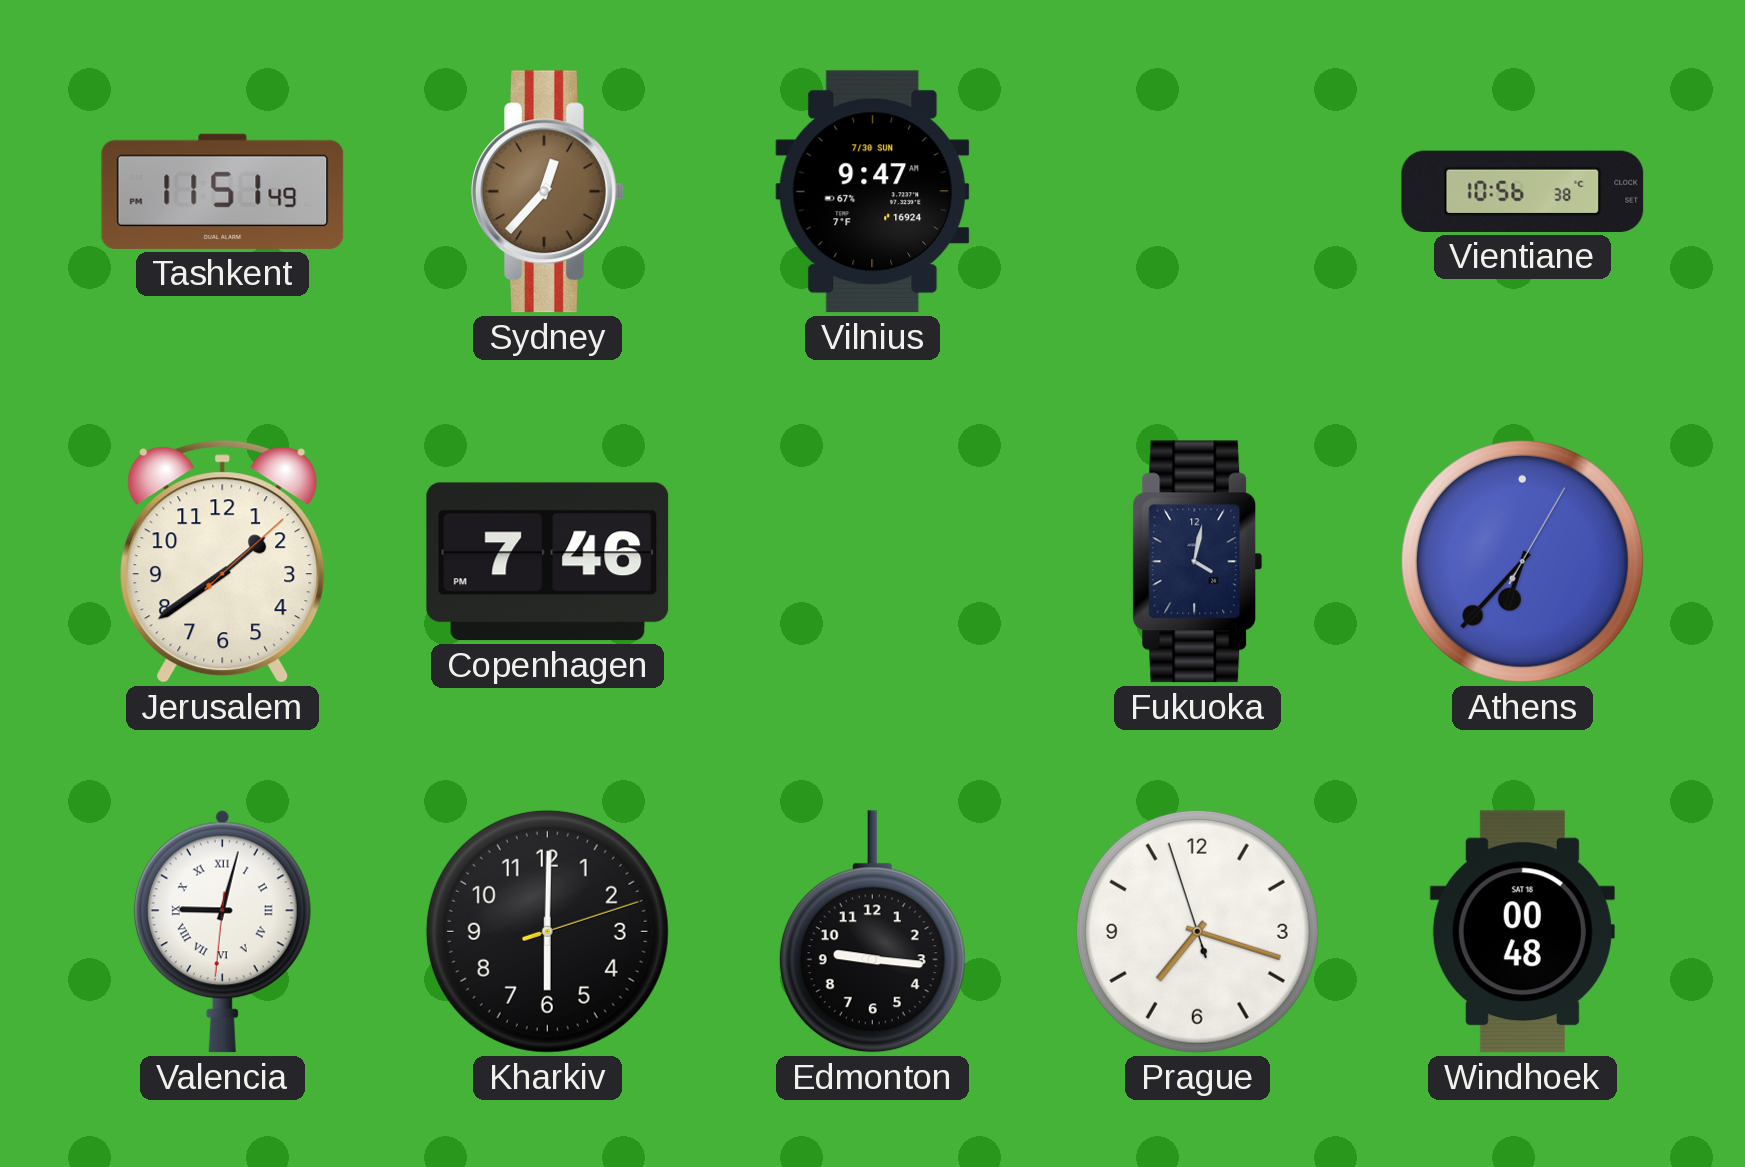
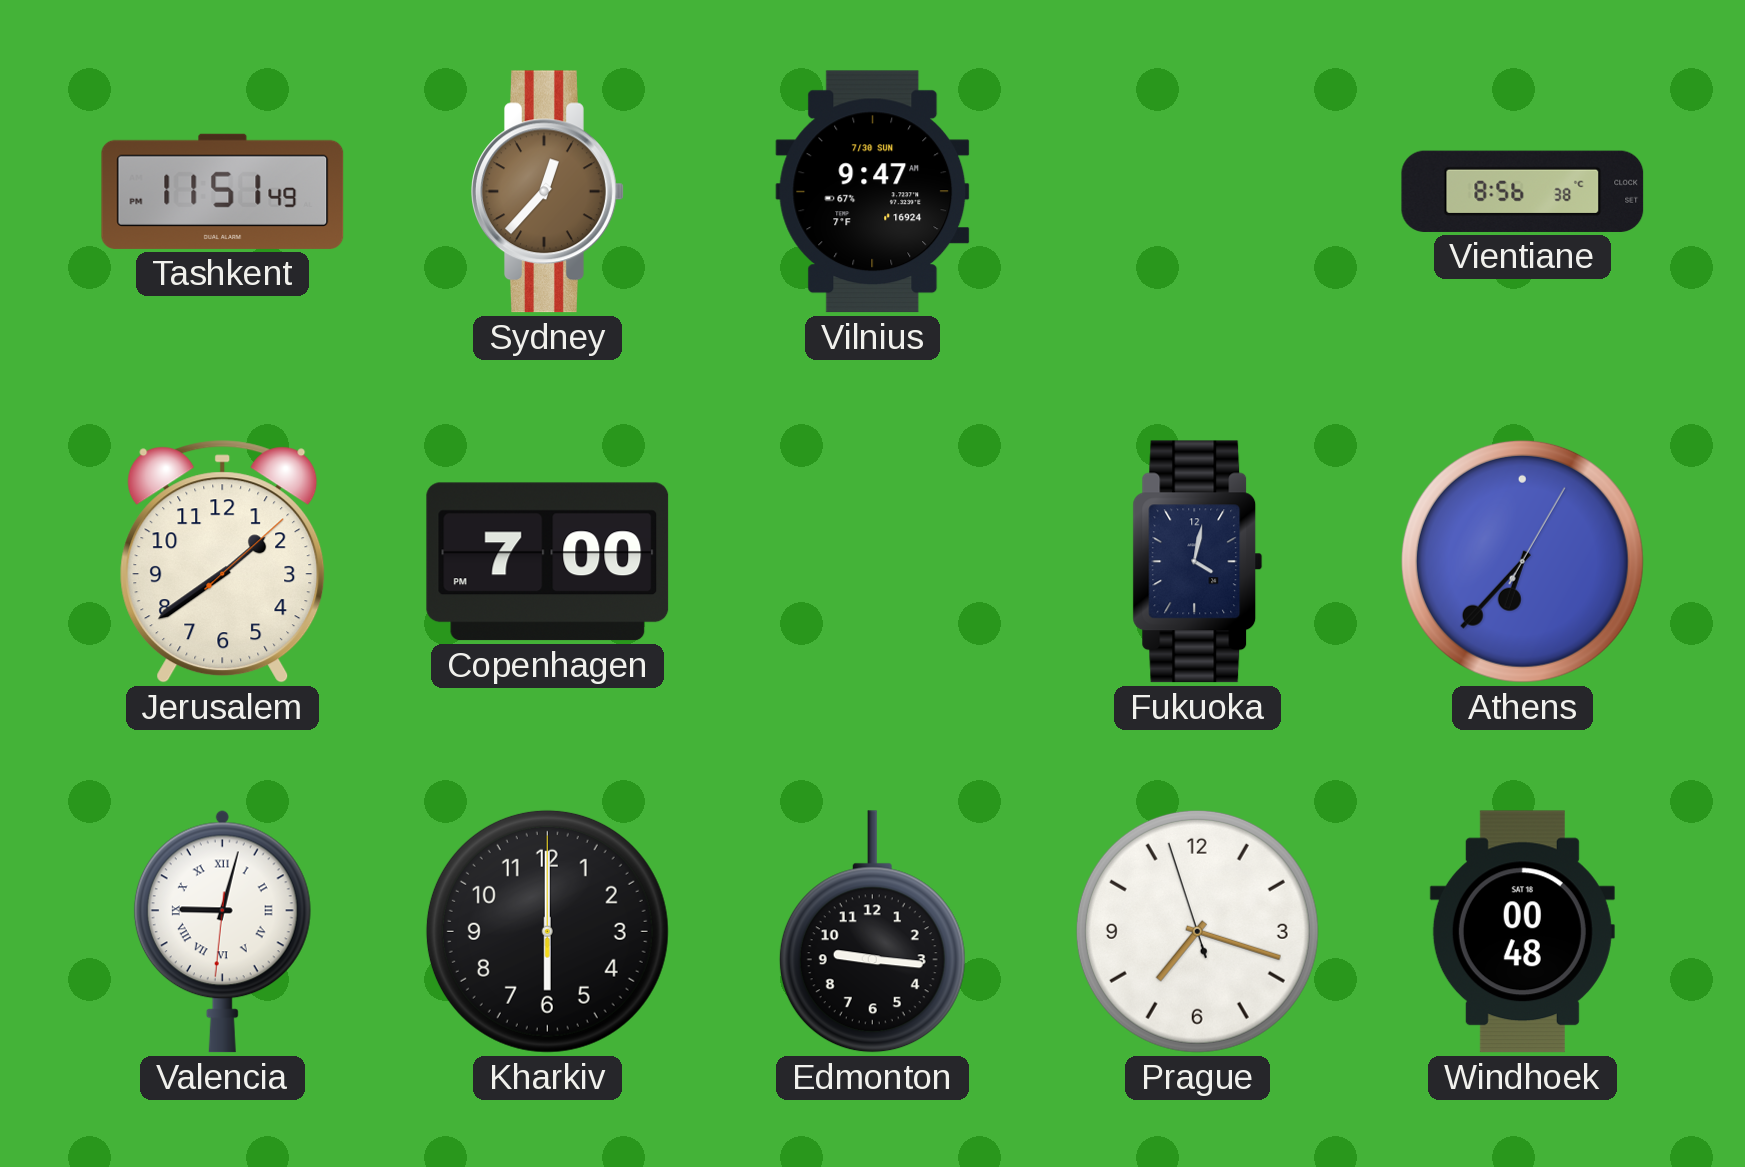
Vientiane: 10:56 -> 8:56 (1523, 191)
Copenhagen: 7:46 -> 7:00 (548, 562)
Kharkiv: 6:00:12 -> 6:00:00 (547, 931)
